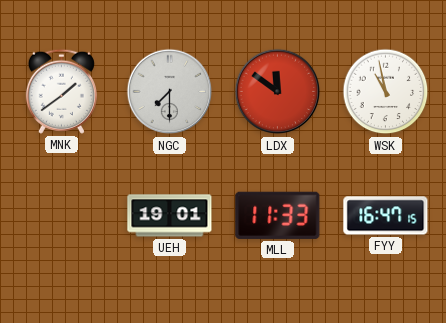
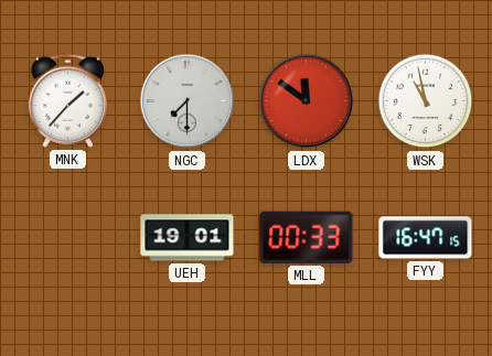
MNK: 1:39 -> 1:37 (67, 100)
MLL: 11:33 -> 00:33 (307, 237)
